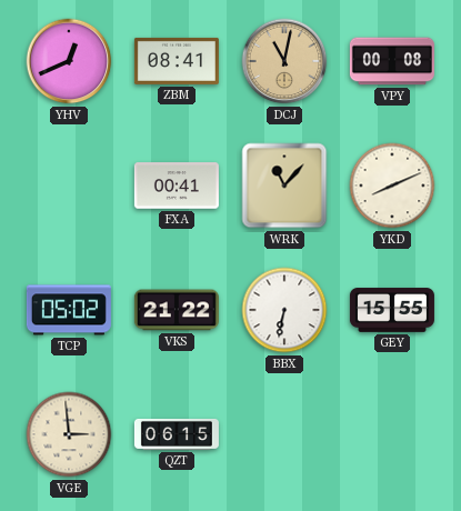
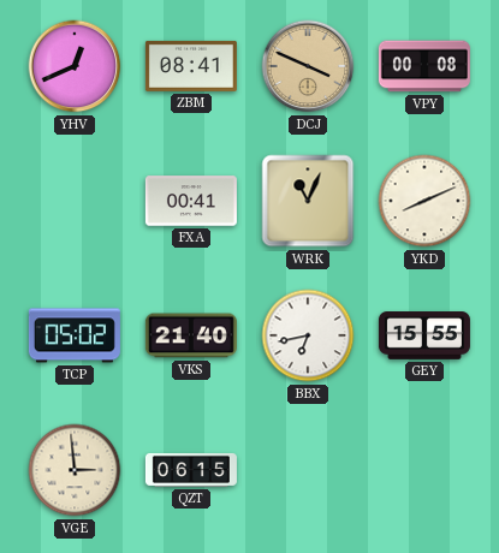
DCJ: 11:02 -> 3:49 (308, 66)
WRK: 11:07 -> 11:04 (308, 201)
VKS: 21:22 -> 21:40 (191, 335)
BBX: 6:32 -> 6:43 (308, 335)
